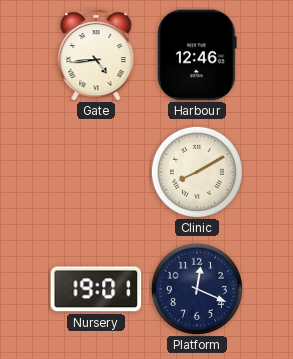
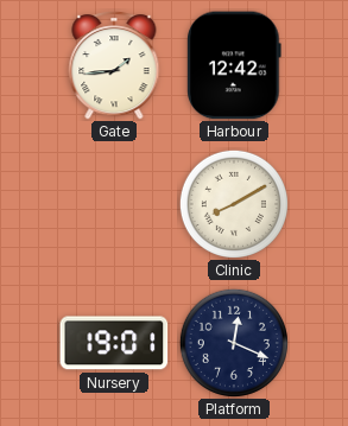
Gate: 4:44 -> 1:44 (114, 65)
Harbour: 12:46 -> 12:42 (234, 65)
